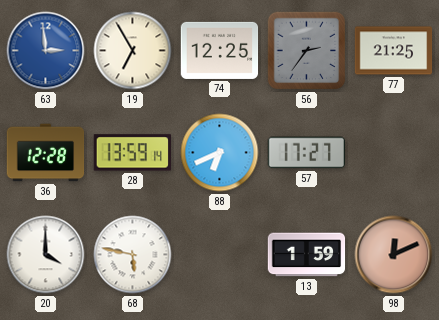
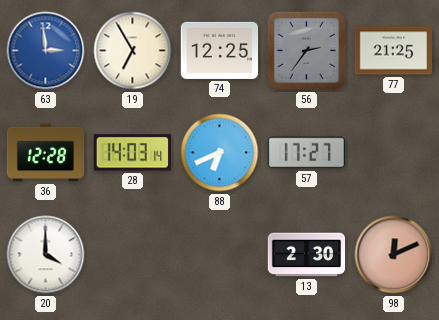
28: 13:59 -> 14:03 (132, 153)
68: 5:47 -> none (133, 255)
13: 1:59 -> 2:30 (307, 255)
